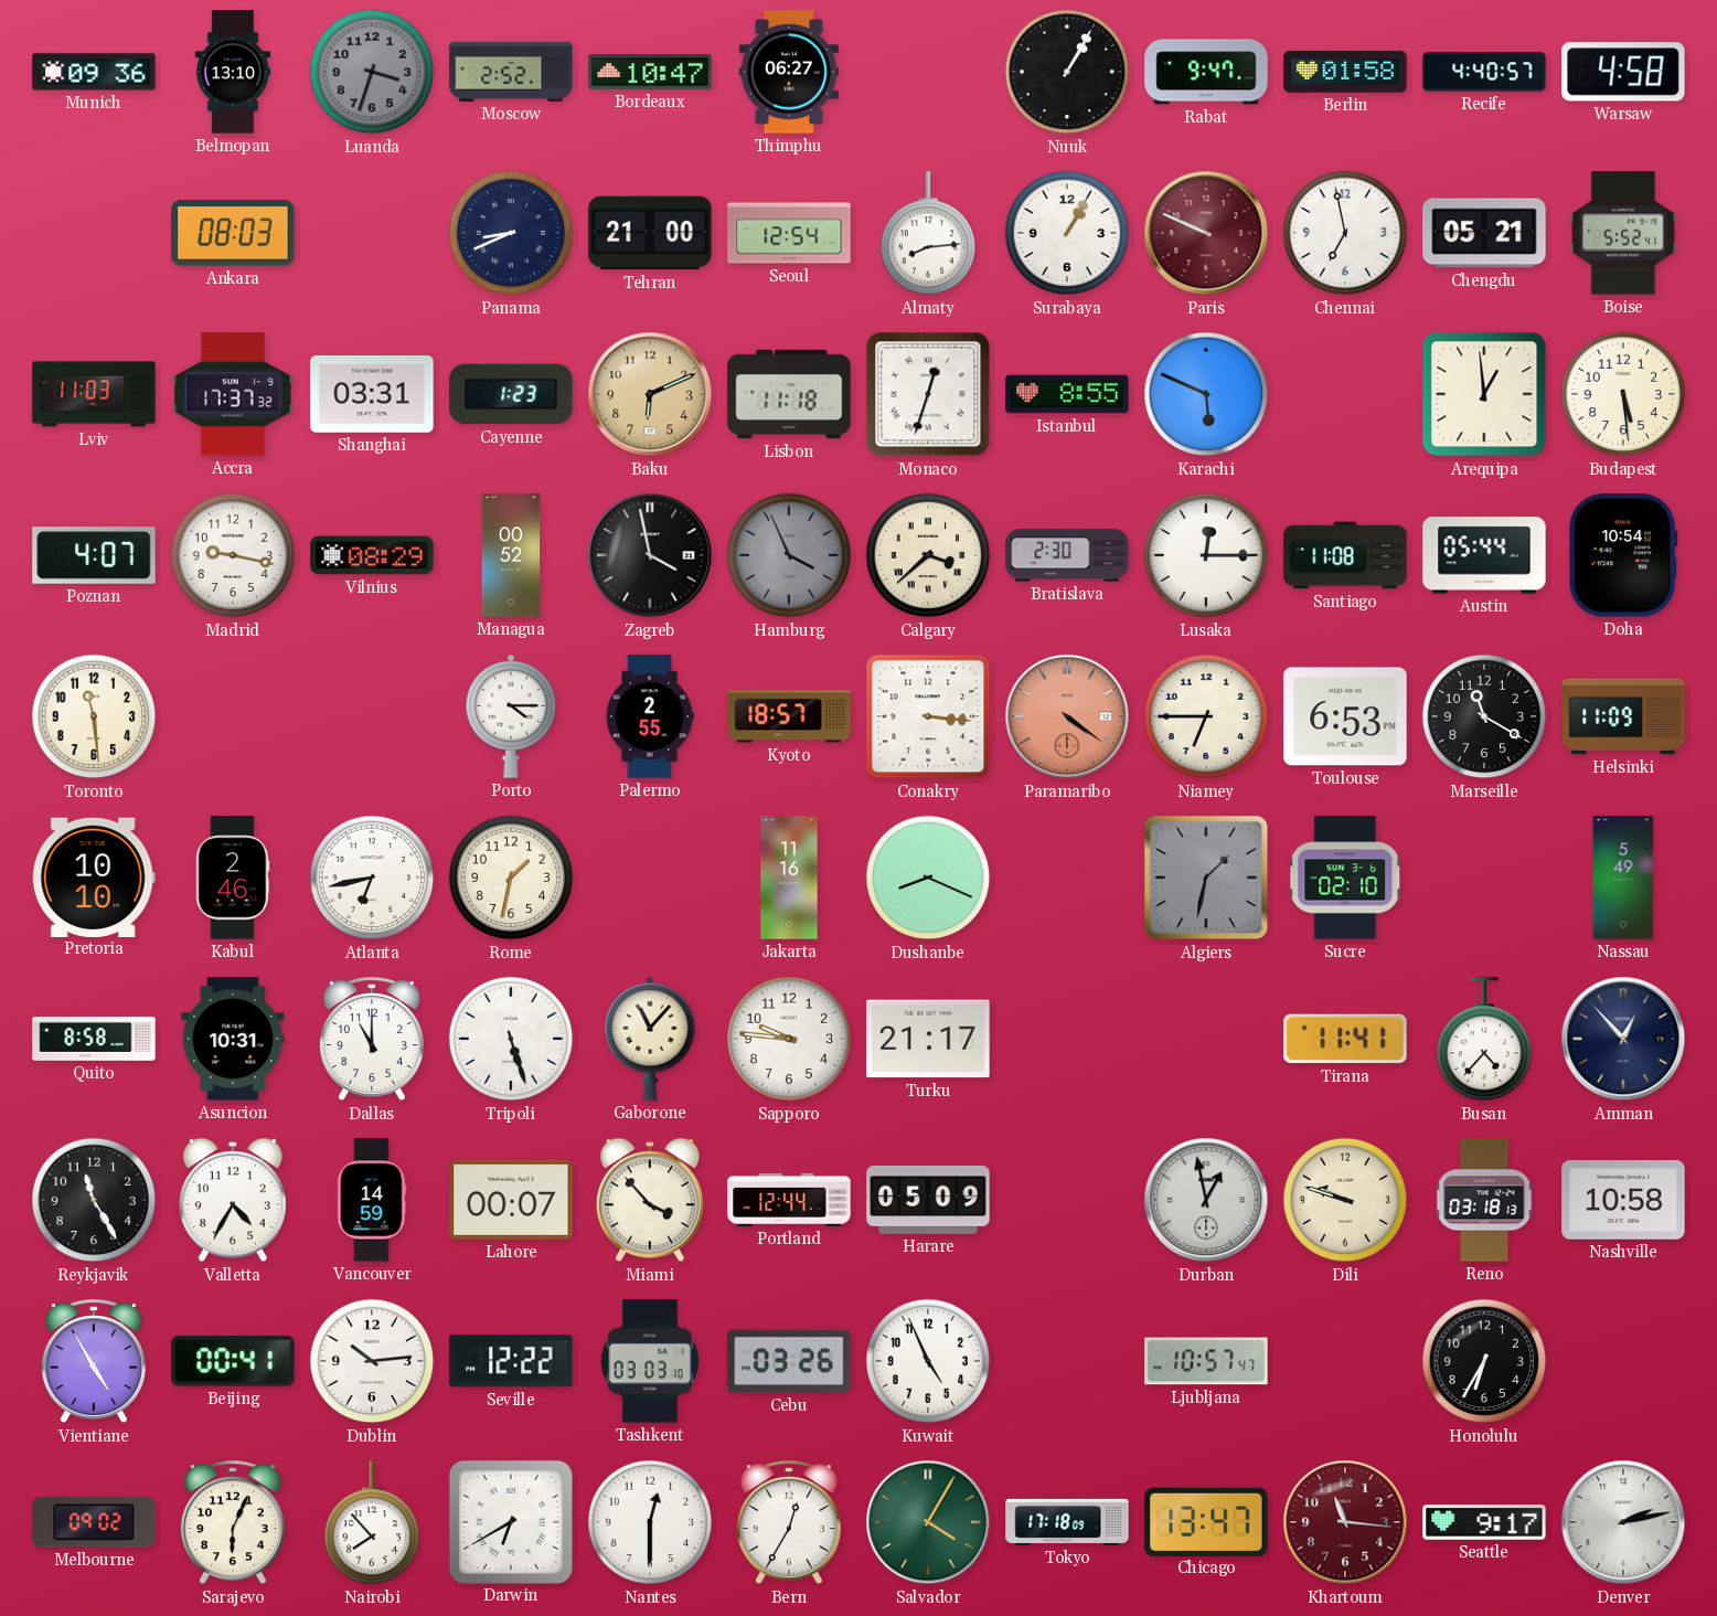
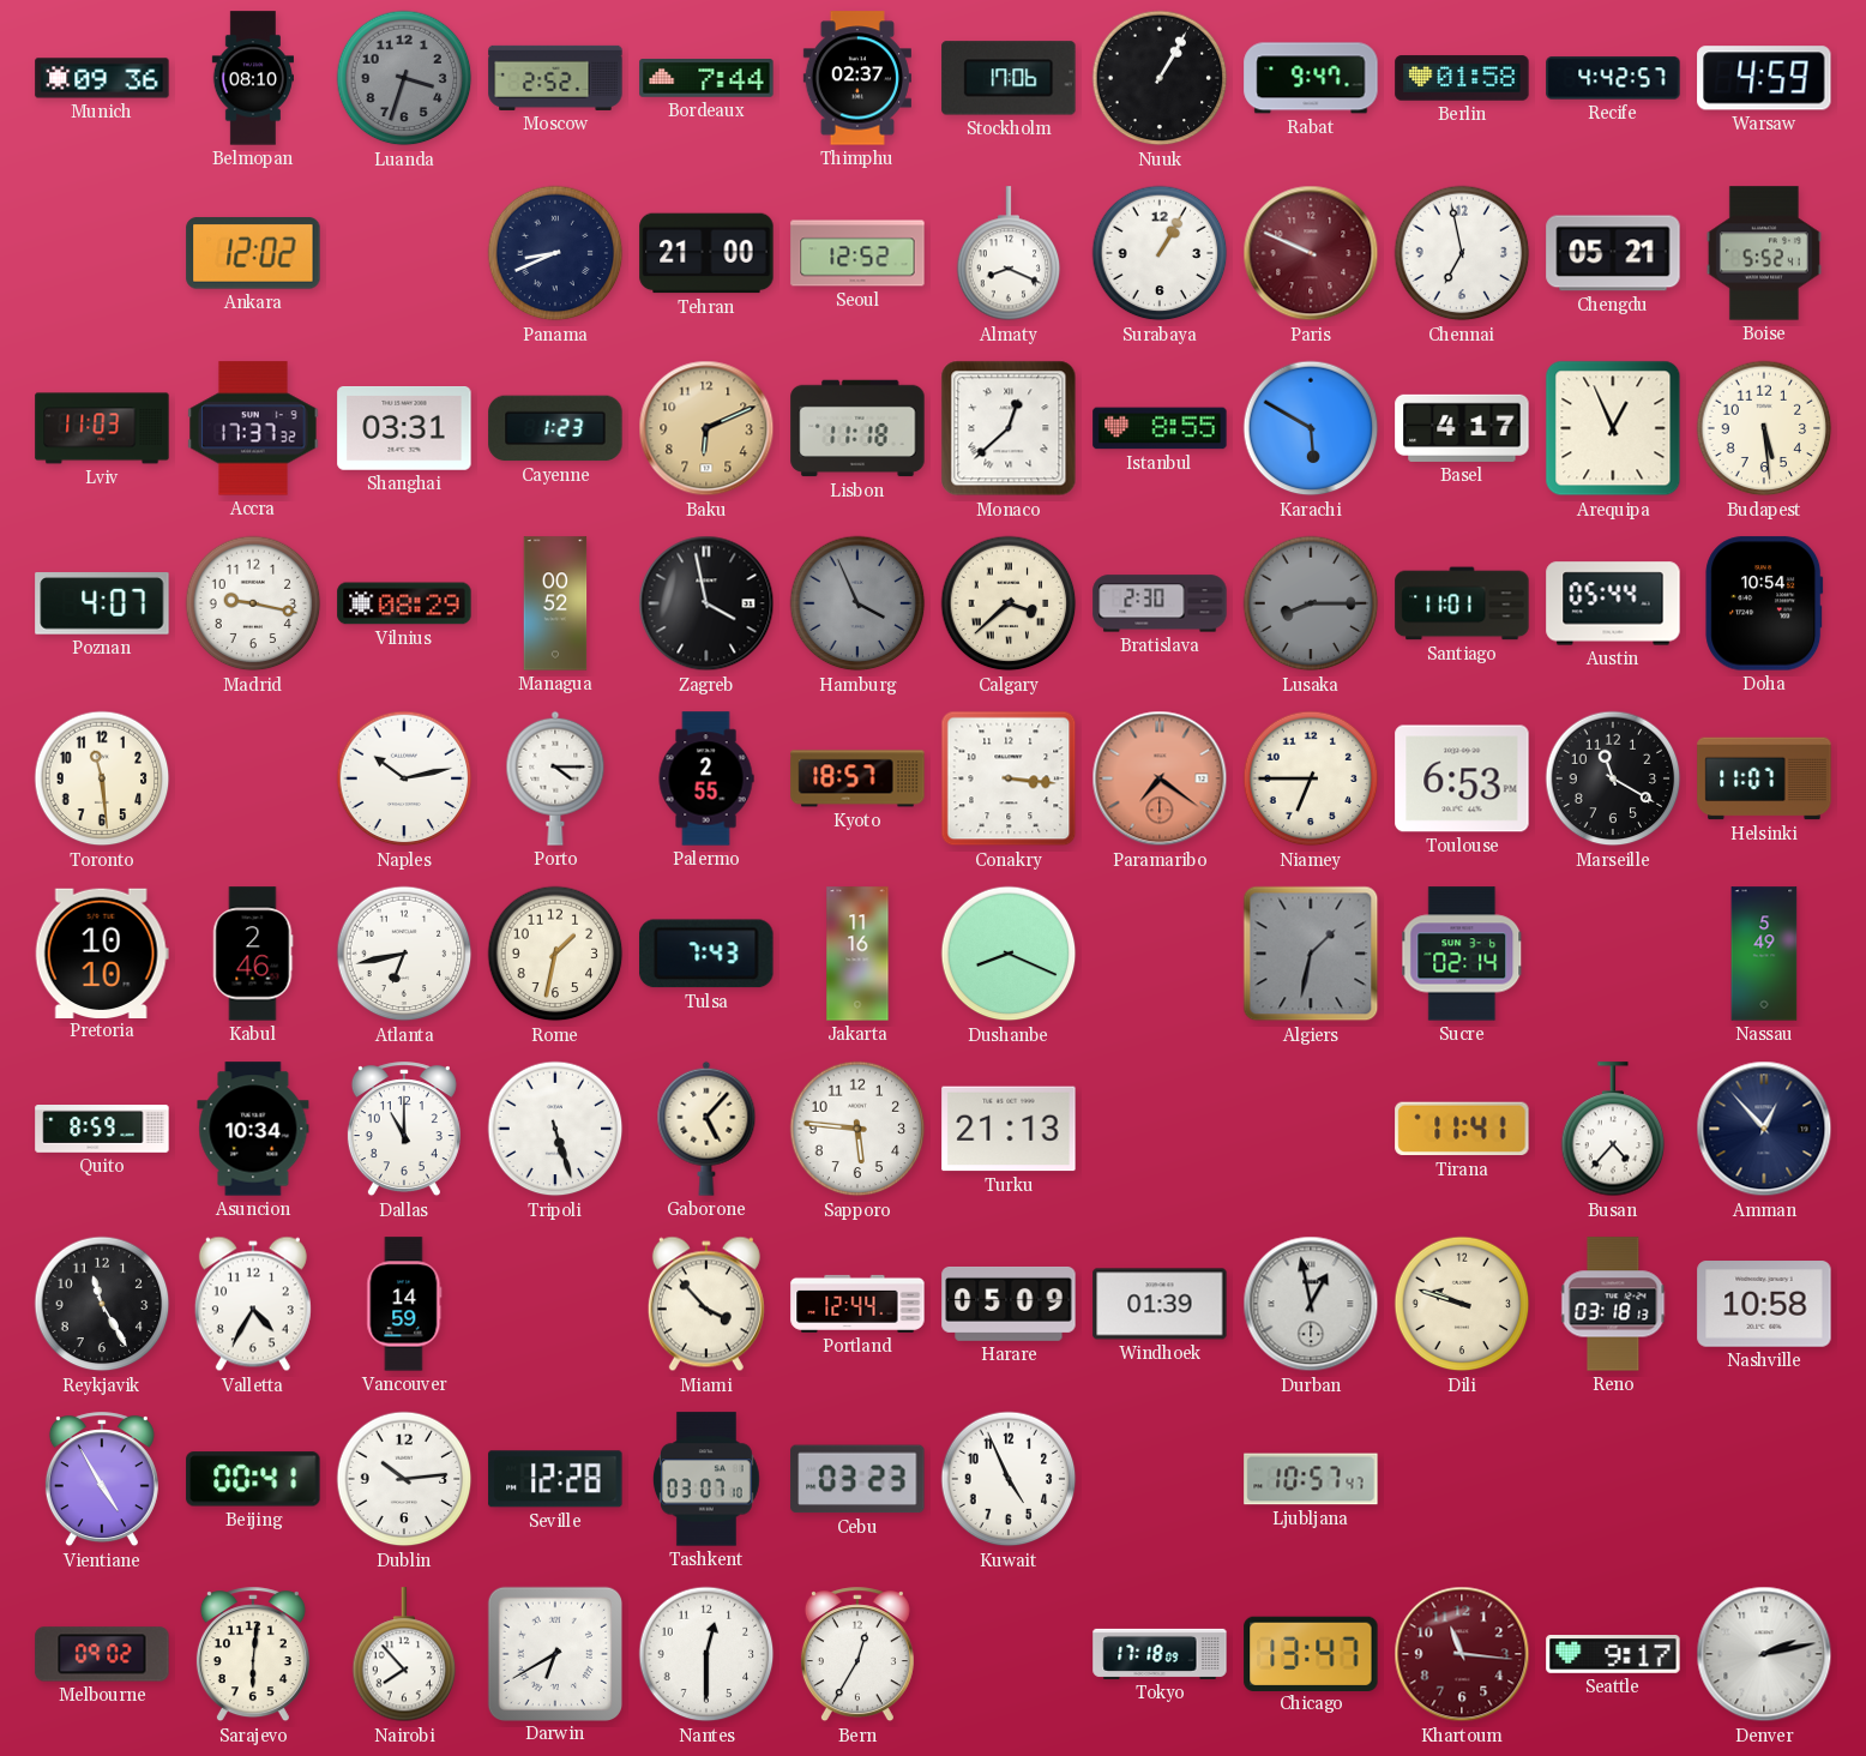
Belmopan: 13:10 -> 08:10 (252, 78)
Bordeaux: 10:47 -> 7:44 (706, 78)
Thimphu: 06:27 -> 02:37 (857, 78)
Stockholm: none -> 17:06 (1009, 78)
Recife: 4:40 -> 4:42 (1613, 78)
Warsaw: 4:58 -> 4:59 (1764, 78)
Ankara: 08:03 -> 12:02 (253, 253)
Seoul: 12:54 -> 12:52 (857, 253)
Almaty: 8:14 -> 8:19 (1009, 254)
Monaco: 12:33 -> 12:38 (1009, 428)
Karachi: 5:49 -> 5:50 (1311, 428)
Basel: none -> 4:17 (1462, 428)
Arequipa: 12:59 -> 12:56 (1613, 428)
Lusaka: 12:15 -> 8:15 (1311, 603)
Lusaka dial: white -> grey (1311, 603)
Santiago: 11:08 -> 11:01 (1462, 603)
Naples: none -> 10:13 (404, 778)
Paramaribo: 4:21 -> 7:21 (1160, 778)
Helsinki: 11:09 -> 11:07 (1764, 778)
Tulsa: none -> 7:43 (706, 954)
Sucre: 02:10 -> 02:14 (1463, 954)
Quito: 8:58 -> 8:59 (102, 1130)
Asuncion: 10:31 -> 10:34 (253, 1129)
Gaborone: 11:07 -> 5:07 (706, 1129)
Sapporo: 9:46 -> 5:46 (857, 1129)
Turku: 21:17 -> 21:13 (1009, 1129)
Lahore: 00:07 -> none (511, 1200)
Windhoek: none -> 01:39 (1160, 1304)
Seville: 12:22 -> 12:28 (555, 1479)
Tashkent: 03:03 -> 03:07 (706, 1479)
Cebu: 03:26 -> 03:23 (857, 1479)
Honolulu: 6:35 -> none (1484, 1361)
Sarajevo: 6:04 -> 6:01 (253, 1655)
Salvador: 4:05 -> none (928, 1522)
